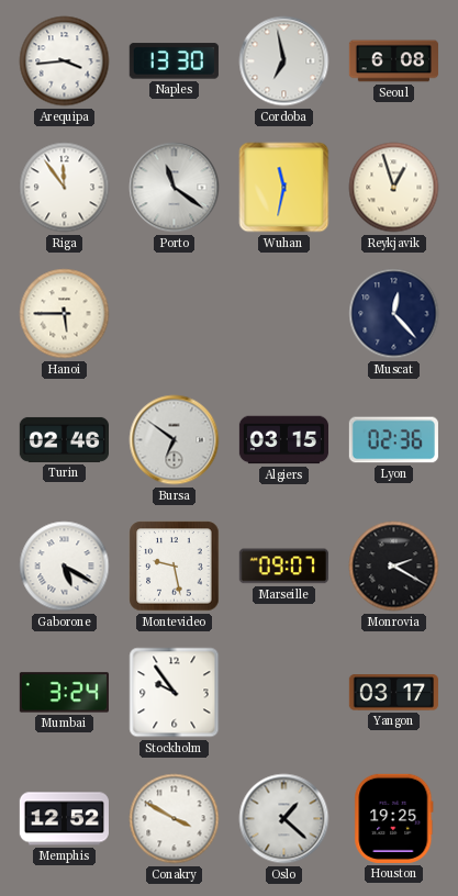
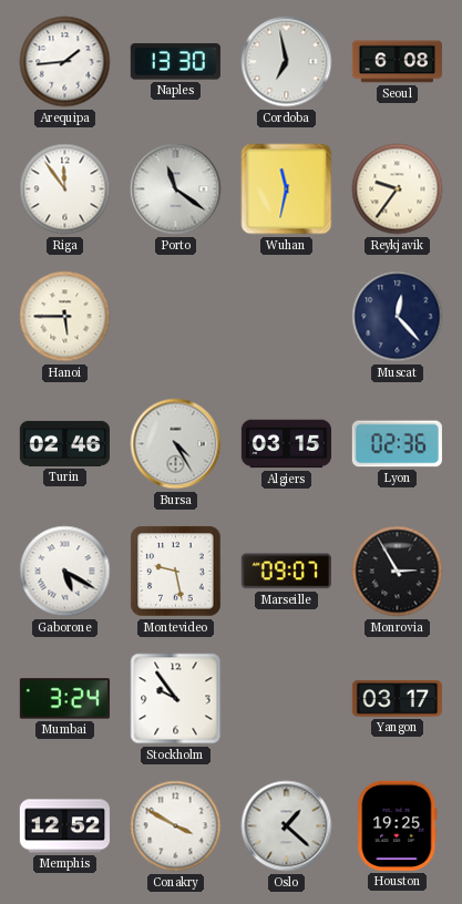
Arequipa: 3:44 -> 1:44 (65, 62)
Reykjavik: 12:57 -> 9:36 (398, 189)
Bursa: 6:51 -> 4:25 (176, 444)
Monrovia: 2:20 -> 2:55 (398, 572)
